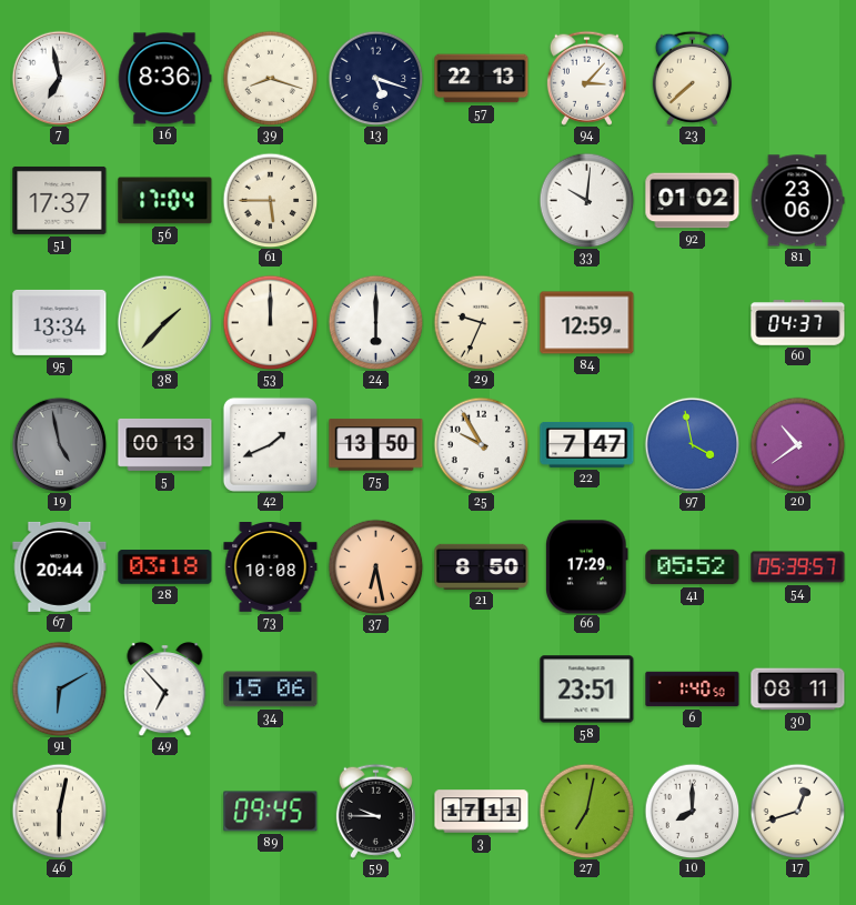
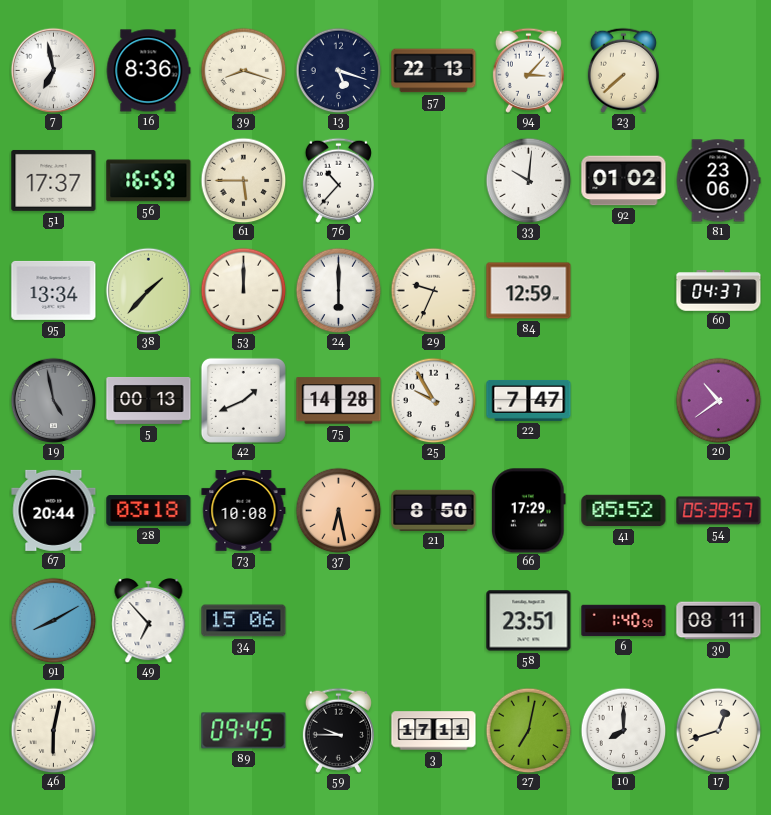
56: 17:04 -> 16:59 (149, 181)
76: none -> 10:37 (338, 180)
75: 13:50 -> 14:28 (339, 401)
97: 3:58 -> none (692, 444)
91: 6:10 -> 8:10 (53, 620)
